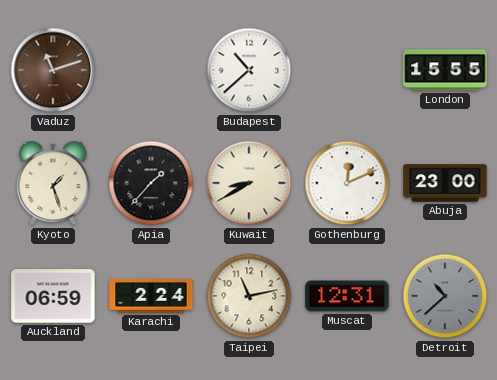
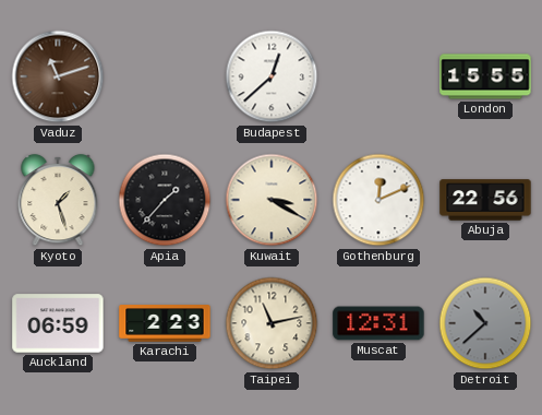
Budapest: 10:38 -> 12:38 (272, 76)
Kuwait: 8:40 -> 3:20 (272, 200)
Abuja: 23:00 -> 22:56 (485, 200)
Karachi: 2:24 -> 2:23 (165, 323)
